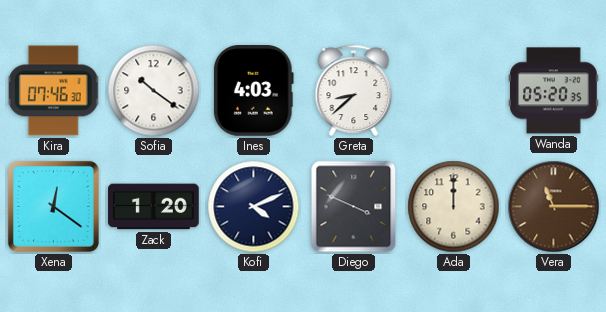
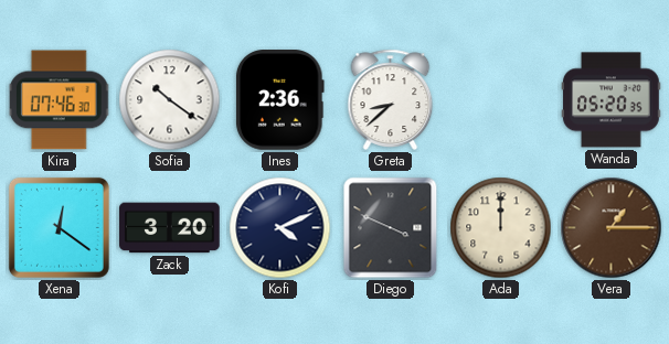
Ines: 4:03 -> 2:36 (279, 100)
Zack: 1:20 -> 3:20 (170, 228)
Vera: 11:15 -> 1:15 (612, 228)
